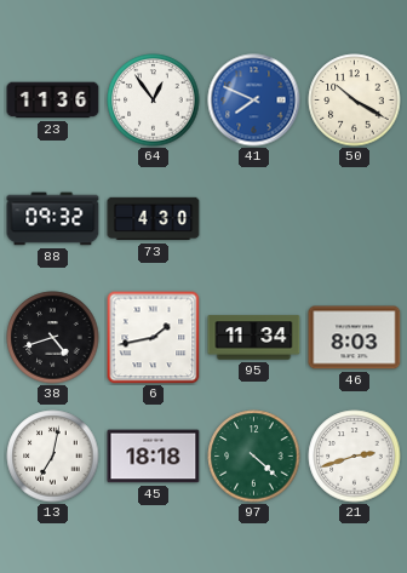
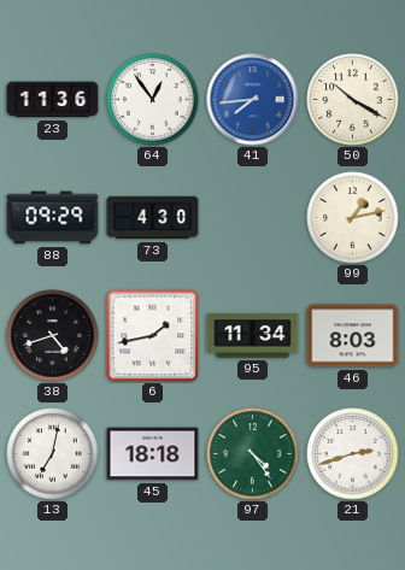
41: 7:49 -> 7:44 (253, 100)
88: 09:32 -> 09:29 (53, 218)
99: none -> 1:13 (353, 218)
97: 4:22 -> 4:24 (253, 454)
